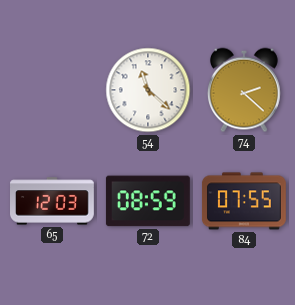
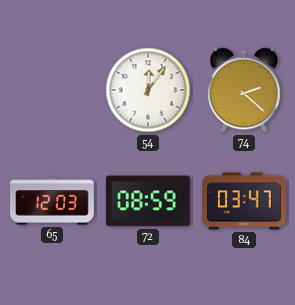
54: 11:22 -> 12:06 (148, 90)
84: 07:55 -> 03:47 (244, 201)
